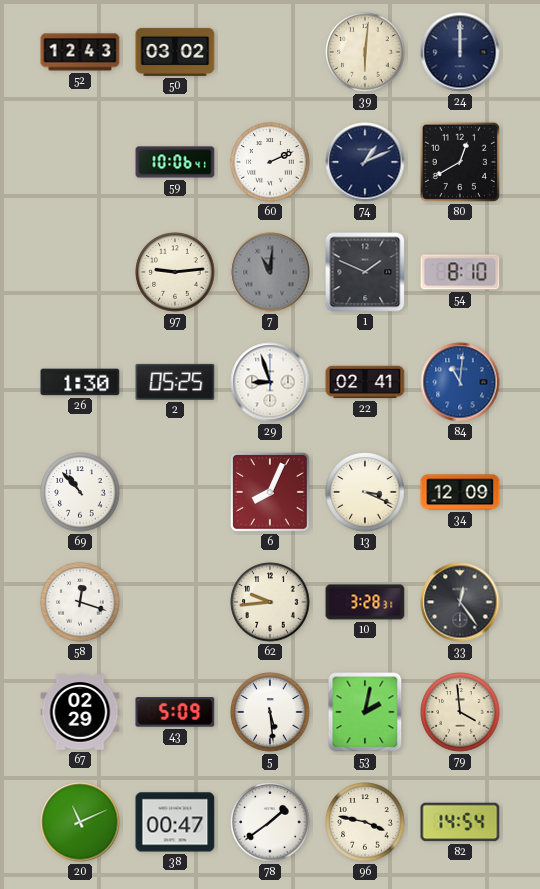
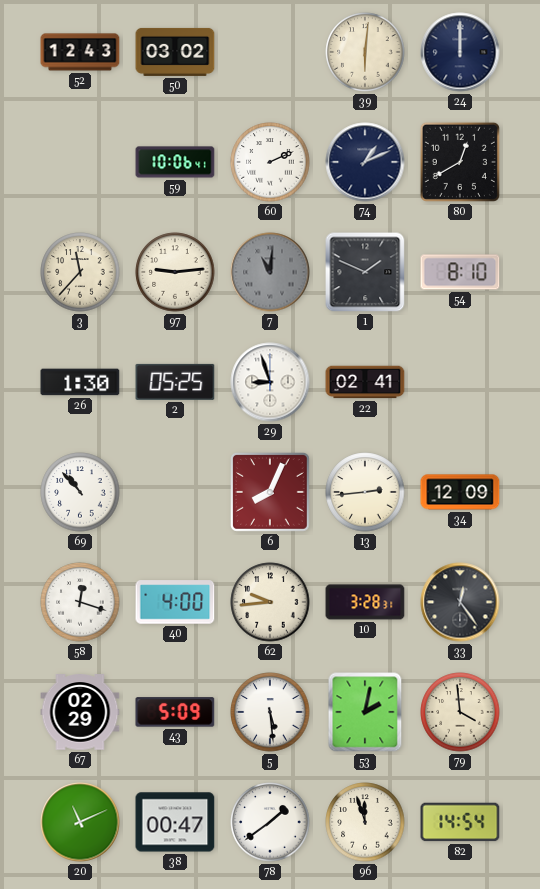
3: none -> 11:37 (80, 272)
84: 11:01 -> none (460, 382)
13: 3:19 -> 2:44 (365, 492)
40: none -> 4:00 (175, 602)
96: 3:47 -> 11:57 (365, 822)
